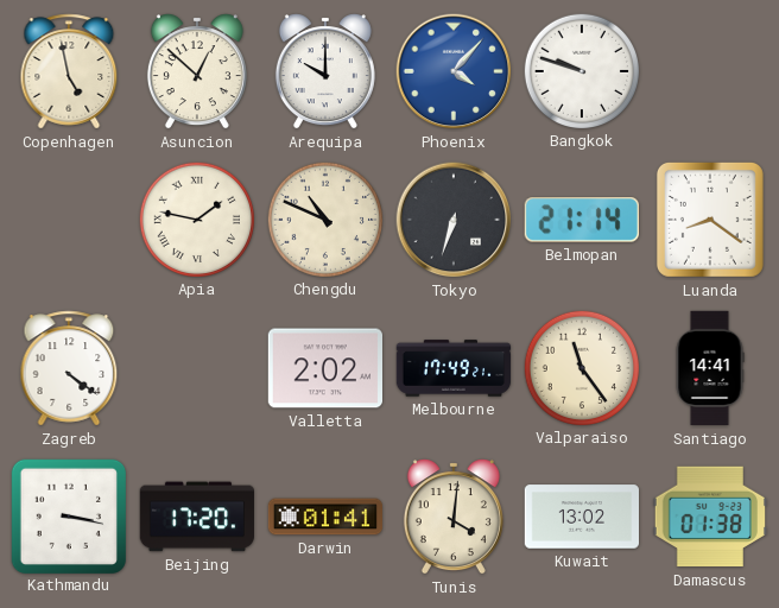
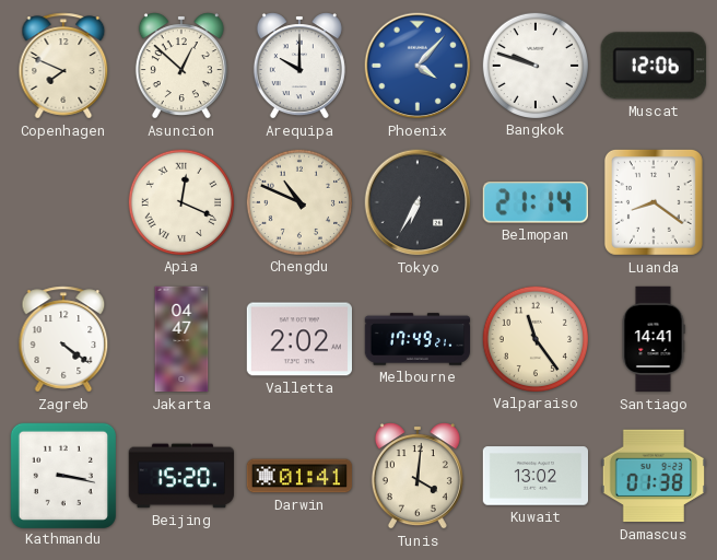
Copenhagen: 4:58 -> 7:49 (63, 66)
Muscat: none -> 12:06 (654, 66)
Apia: 1:47 -> 12:19 (180, 201)
Tokyo: 6:33 -> 6:35 (418, 202)
Jakarta: none -> 04:47 (181, 339)
Beijing: 17:20 -> 15:20 (180, 476)
